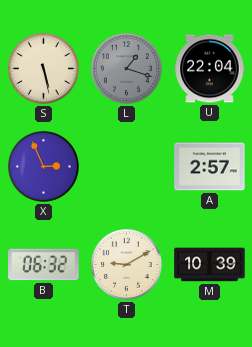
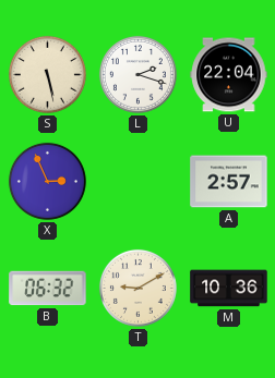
L: 1:18 -> 2:18 (137, 74)
L dial: grey -> white (137, 74)
M: 10:39 -> 10:36 (229, 289)
